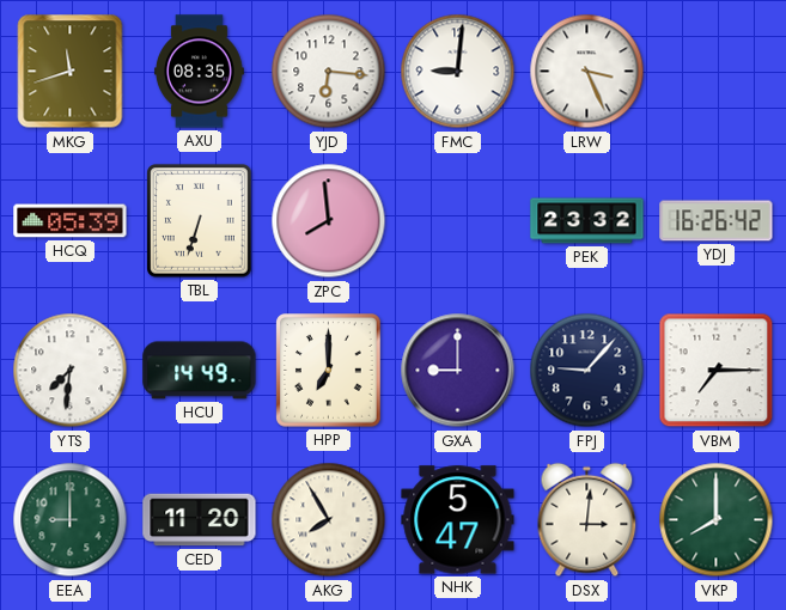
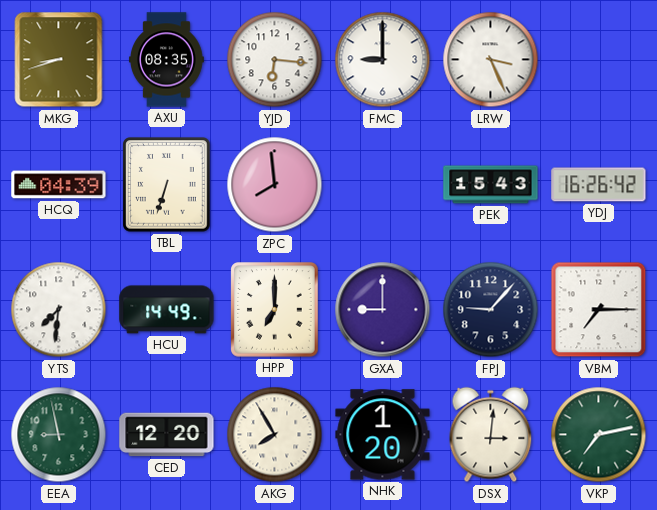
MKG: 11:42 -> 8:42 (59, 60)
FMC: 9:01 -> 9:00 (383, 60)
HCQ: 05:39 -> 04:39 (59, 185)
PEK: 23:32 -> 15:43 (491, 185)
EEA: 9:00 -> 8:58 (59, 435)
CED: 11:20 -> 12:20 (167, 435)
NHK: 5:47 -> 1:20 (383, 435)
VKP: 8:00 -> 7:13 (599, 435)
